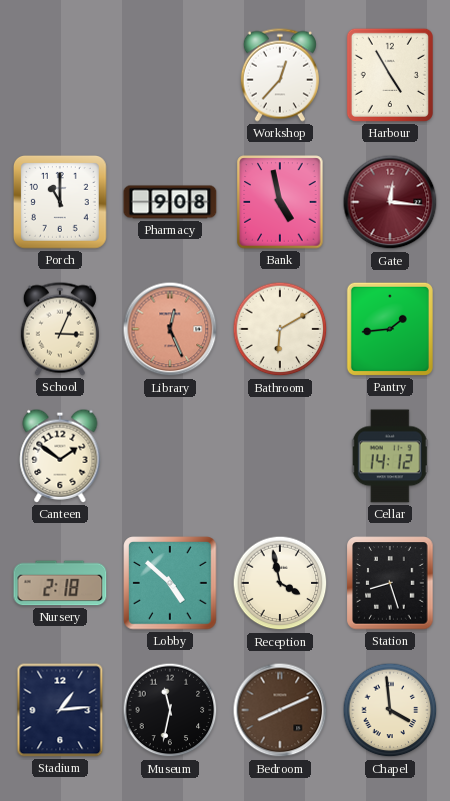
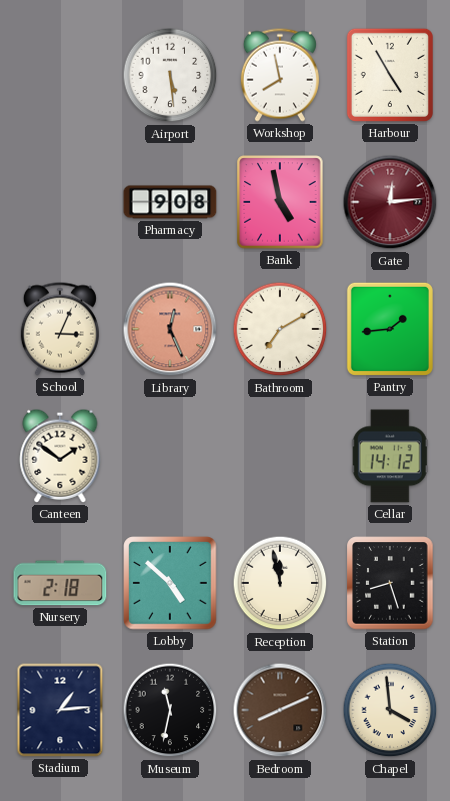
Airport: none -> 5:29 (170, 75)
Workshop: 12:37 -> 7:58 (280, 75)
Porch: 11:00 -> none (61, 203)
Gate: 12:16 -> 12:14 (390, 202)
Bathroom: 6:10 -> 7:10 (280, 329)
Reception: 3:58 -> 11:58 (280, 583)
